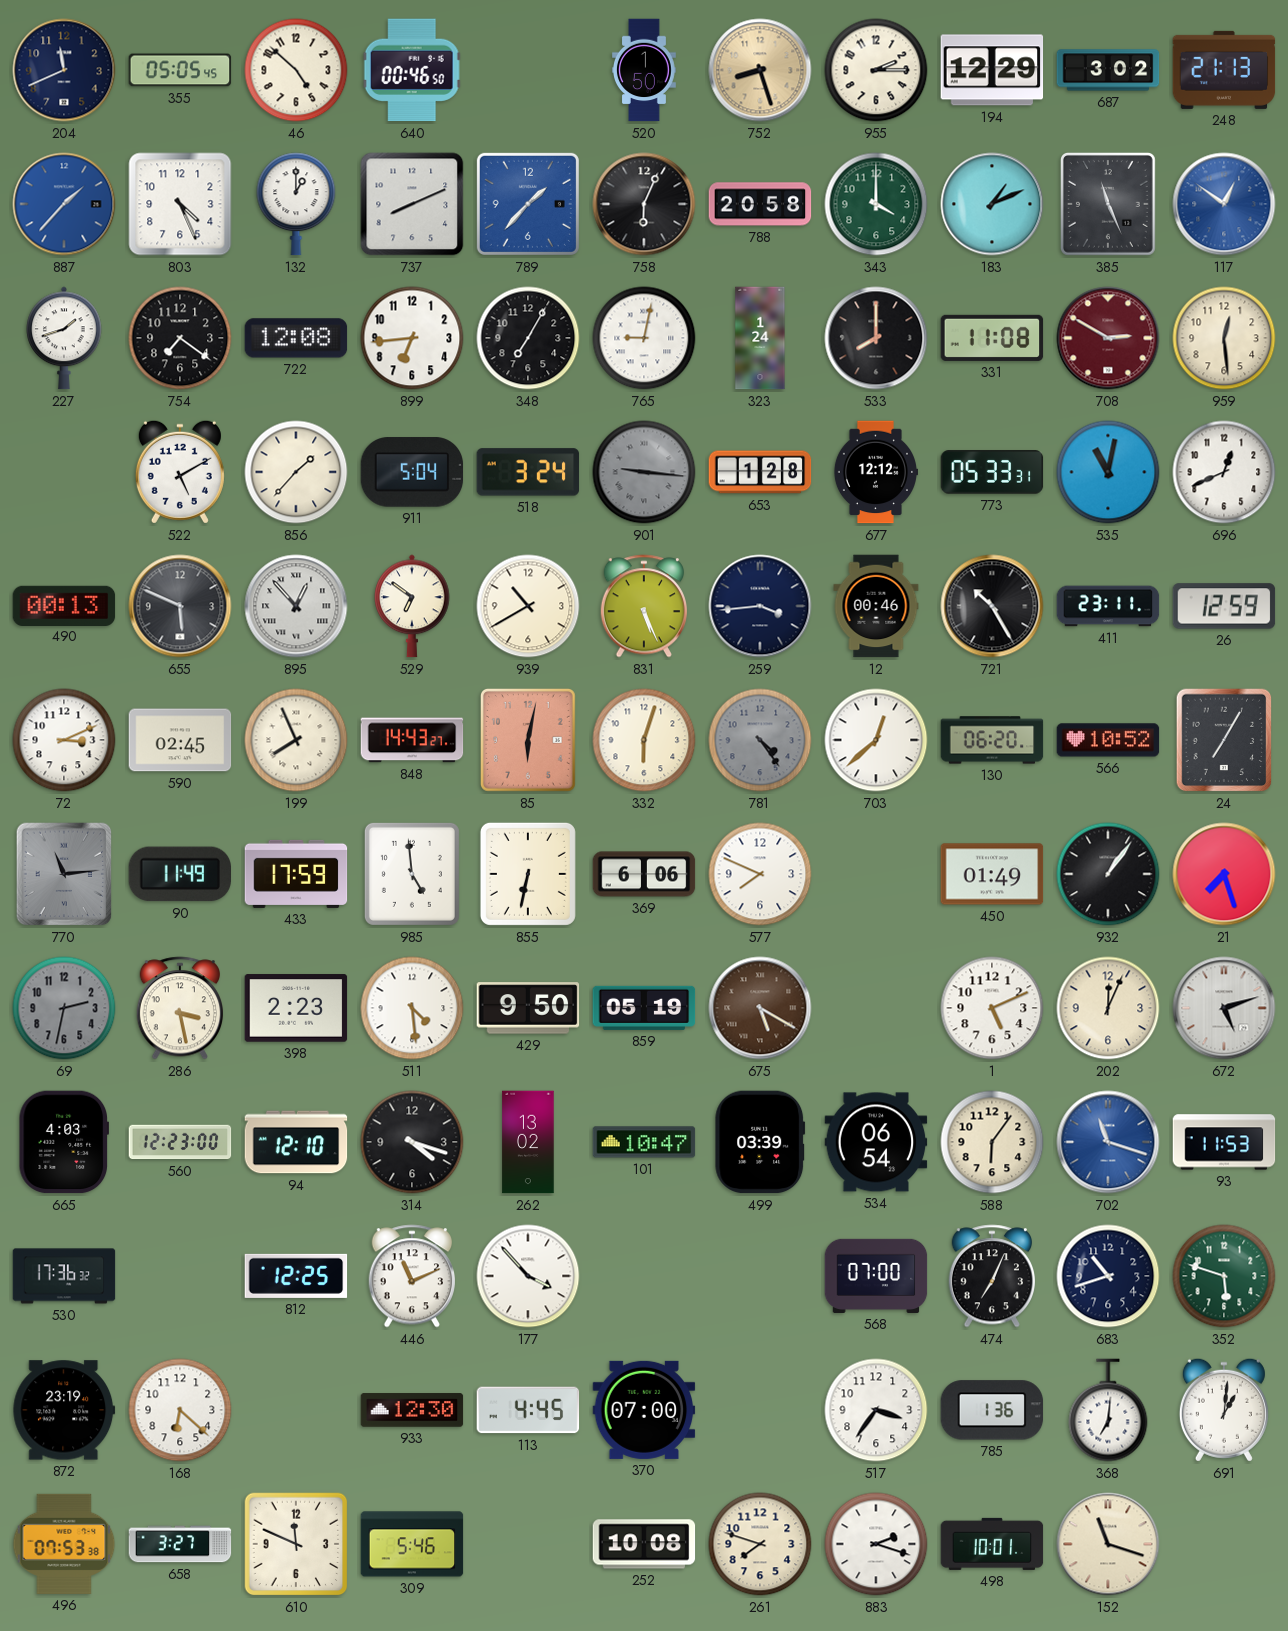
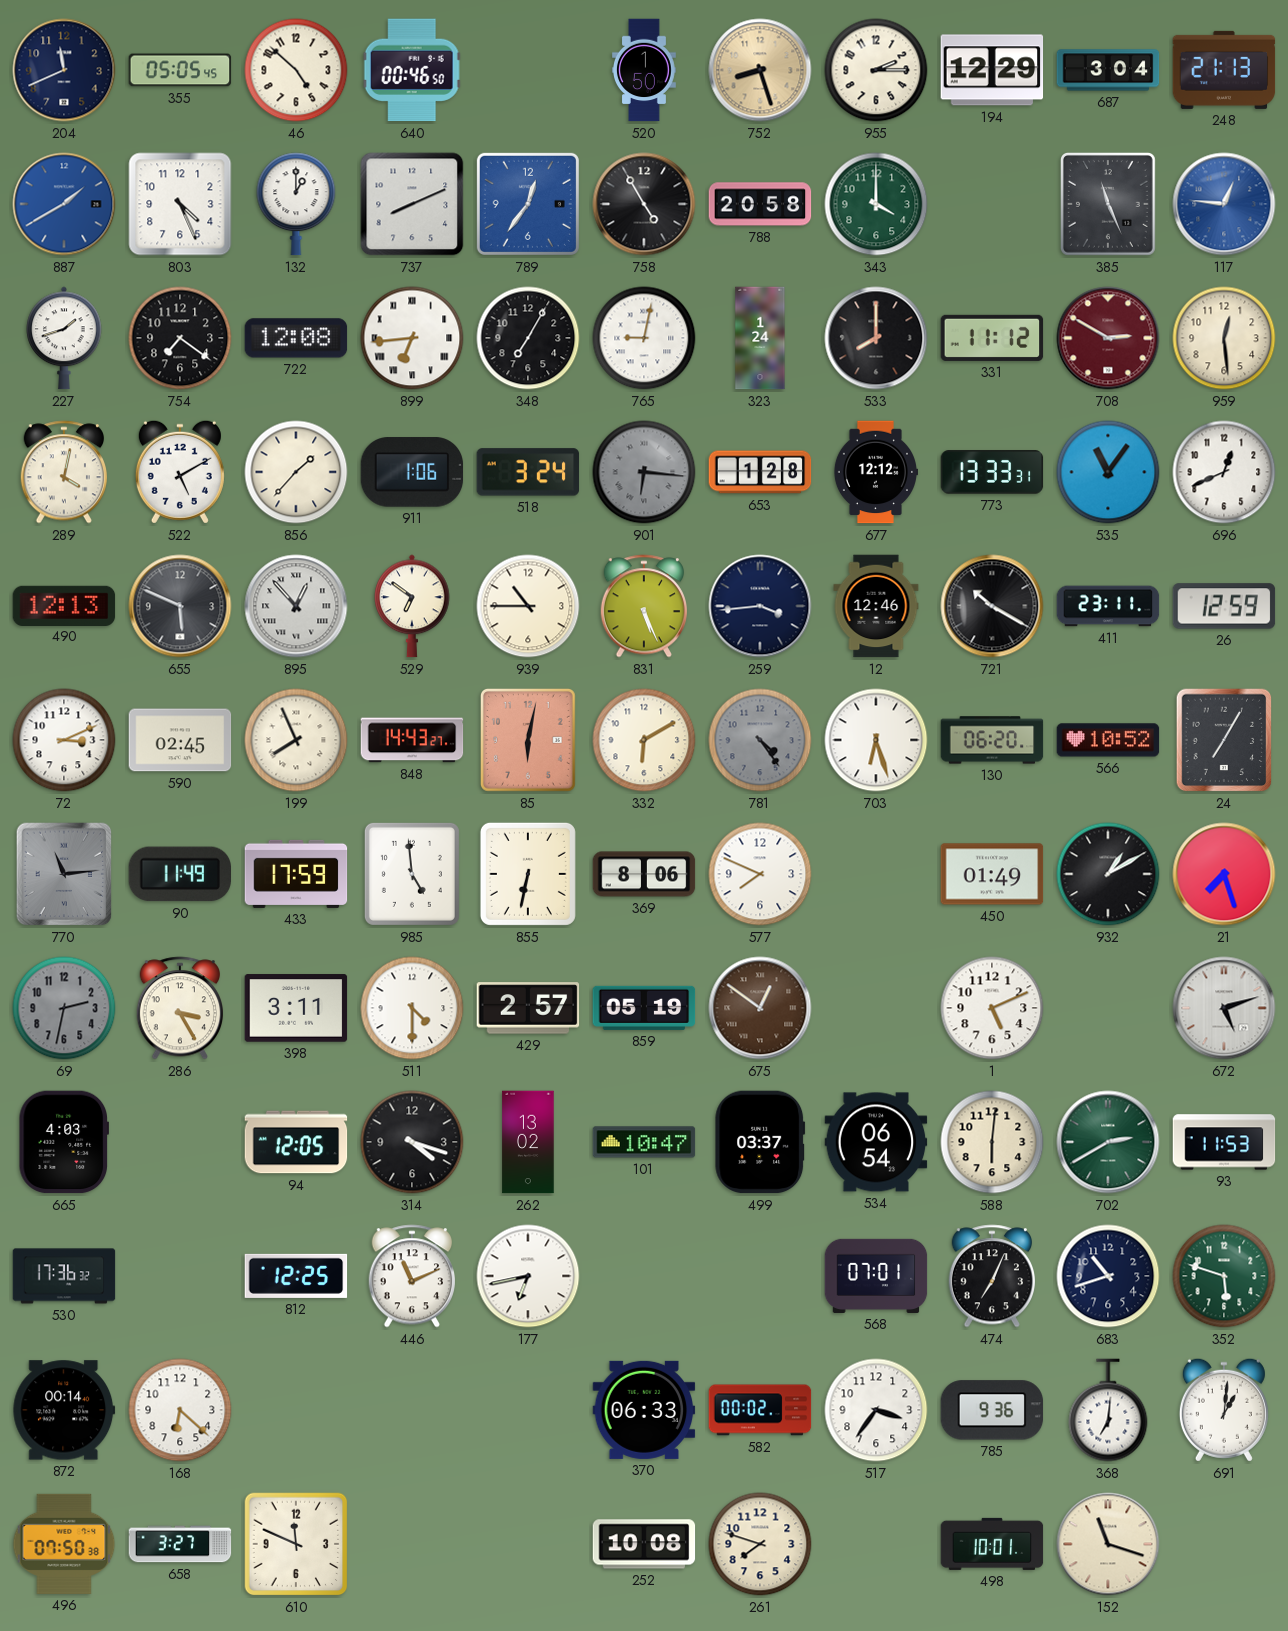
687: 3:02 -> 3:04 (1108, 70)
887: 1:37 -> 1:40 (64, 204)
789: 1:37 -> 12:36 (528, 204)
758: 6:04 -> 4:55 (644, 204)
183: 1:11 -> none (992, 204)
117: 12:51 -> 12:46 (1224, 204)
899 numerals: Arabic -> Roman (412, 338)
331: 11:08 -> 11:12 (992, 338)
289: none -> 4:02 (63, 472)
911: 5:04 -> 1:06 (412, 472)
901: 9:16 -> 6:16 (644, 472)
773: 05:33 -> 13:33 (992, 472)
535: 11:02 -> 11:06 (1108, 472)
490: 00:13 -> 12:13 (64, 605)
939: 10:40 -> 10:45 (528, 606)
12: 00:46 -> 12:46 (876, 606)
721: 10:25 -> 10:20 (992, 606)
332: 6:03 -> 6:10 (644, 740)
703: 12:38 -> 6:27 (876, 740)
369: 6:06 -> 8:06 (644, 874)
932: 1:06 -> 1:10 (1108, 874)
286: 3:28 -> 3:25 (179, 1008)
398: 2:23 -> 3:11 (296, 1008)
511: 4:29 -> 4:30 (412, 1008)
429: 9:50 -> 2:57 (528, 1008)
675: 5:20 -> 12:51 (760, 1008)
202: 12:04 -> none (1108, 1008)
560: 12:23 -> none (180, 1142)
94: 12:10 -> 12:05 (296, 1142)
499: 03:39 -> 03:37 (760, 1142)
588: 6:06 -> 6:01 (992, 1142)
702: 11:18 -> 2:40 (1108, 1142)
702 dial: blue -> green (1108, 1142)
177: 3:53 -> 6:43 (528, 1276)
568: 07:00 -> 07:01 (876, 1276)
872: 23:19 -> 00:14 (64, 1410)
933: 12:30 -> none (412, 1410)
113: 4:45 -> none (528, 1410)
370: 07:00 -> 06:33 (644, 1410)
582: none -> 00:02 (760, 1410)
785: 1:36 -> 9:36 (992, 1410)
496: 07:53 -> 07:50 (64, 1544)
309: 5:46 -> none (412, 1544)
883: 2:18 -> none (876, 1544)
